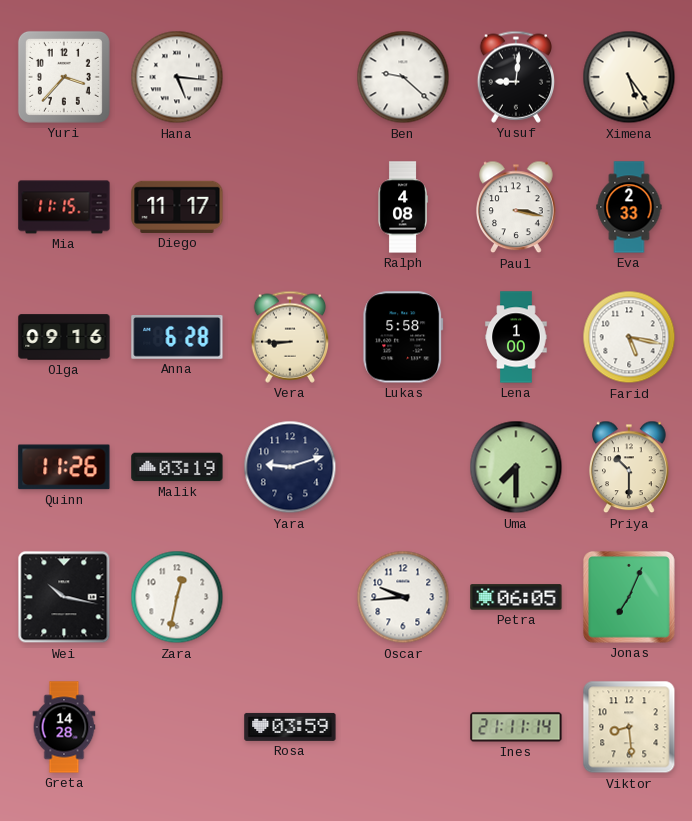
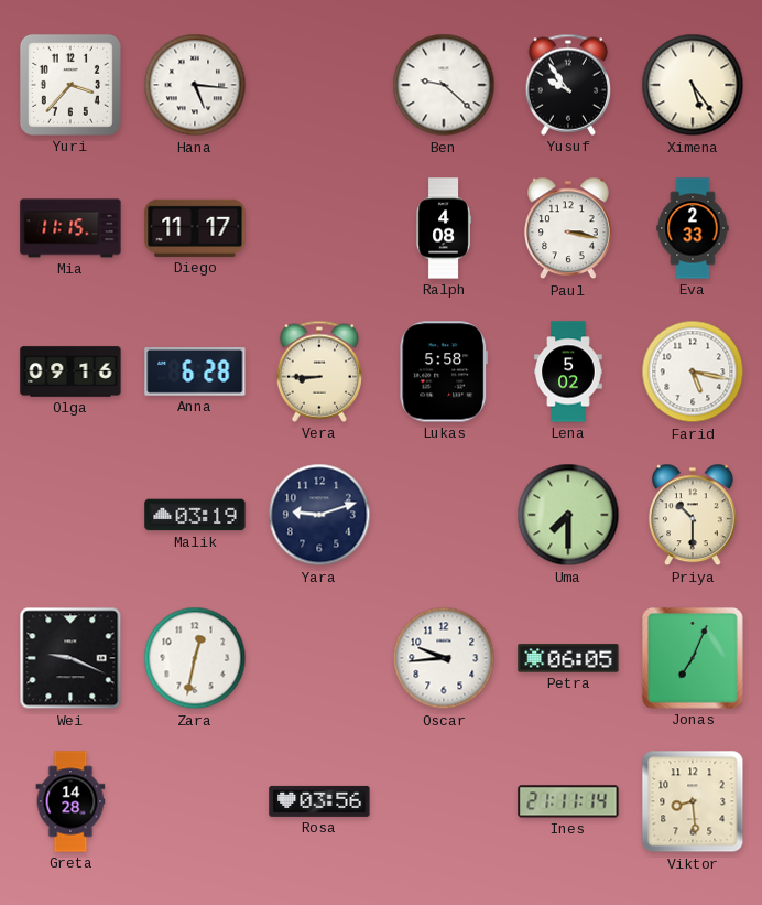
Yusuf: 9:01 -> 9:54 (567, 85)
Lena: 1:00 -> 5:02 (568, 371)
Quinn: 11:26 -> none (64, 467)
Wei: 10:17 -> 9:19 (70, 658)
Rosa: 03:59 -> 03:56 (319, 801)
